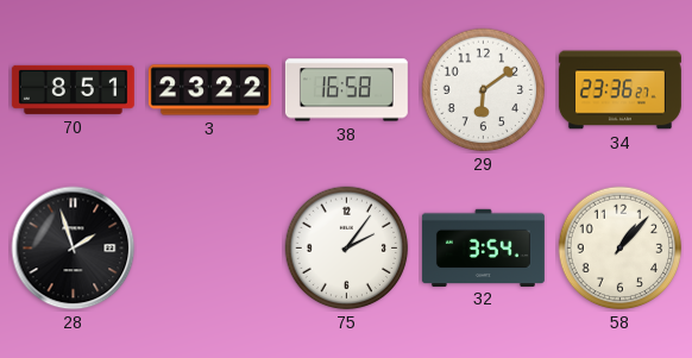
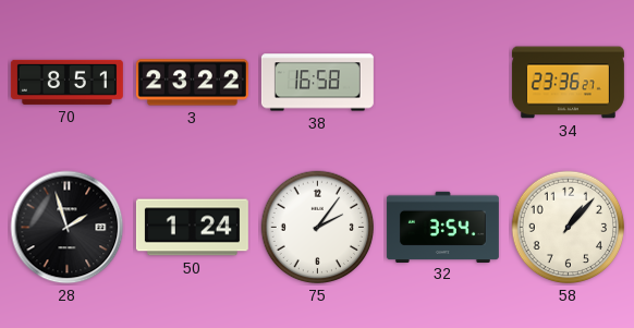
29: 6:09 -> none (484, 90)
50: none -> 1:24 (192, 228)
